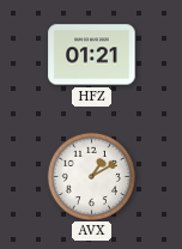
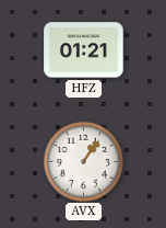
AVX: 1:10 -> 1:06 (83, 161)
